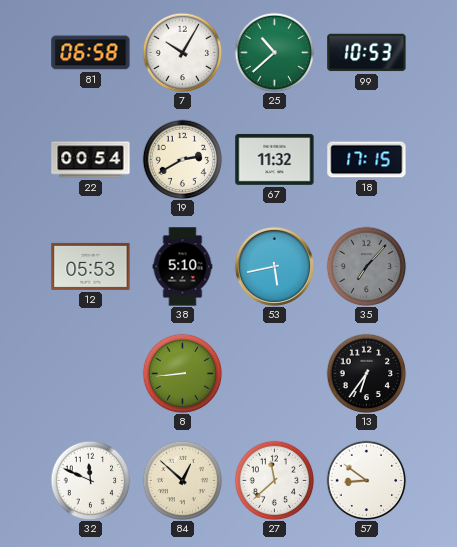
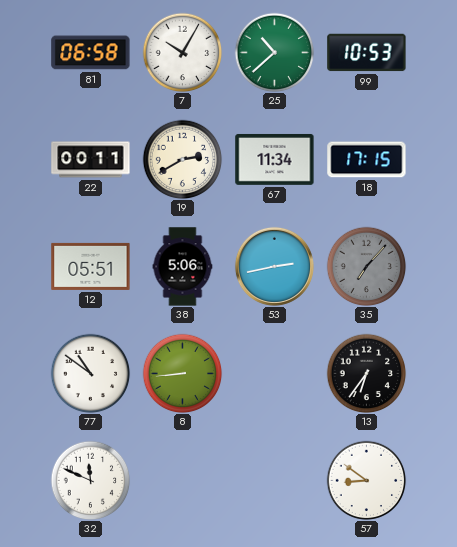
22: 00:54 -> 00:11 (91, 160)
67: 11:32 -> 11:34 (275, 159)
12: 05:53 -> 05:51 (91, 266)
38: 5:10 -> 5:06 (183, 267)
53: 5:43 -> 2:43 (274, 266)
77: none -> 10:51 (90, 373)
84: 12:52 -> none (182, 480)
27: 11:38 -> none (274, 480)
